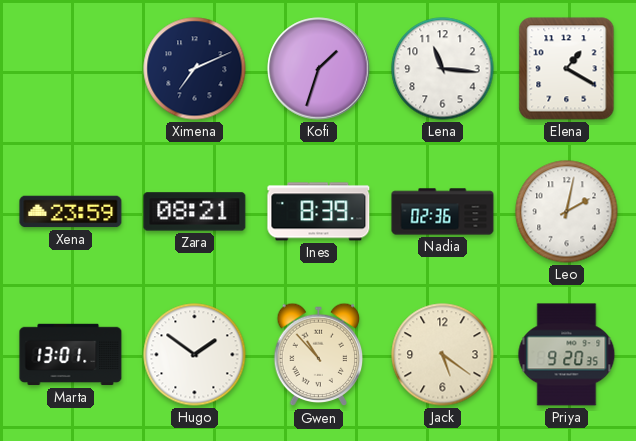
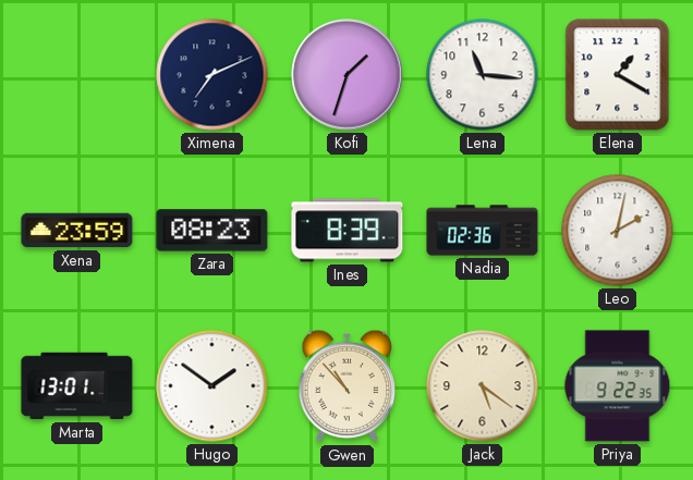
Zara: 08:21 -> 08:23 (212, 231)
Priya: 9:20 -> 9:22 (618, 386)
